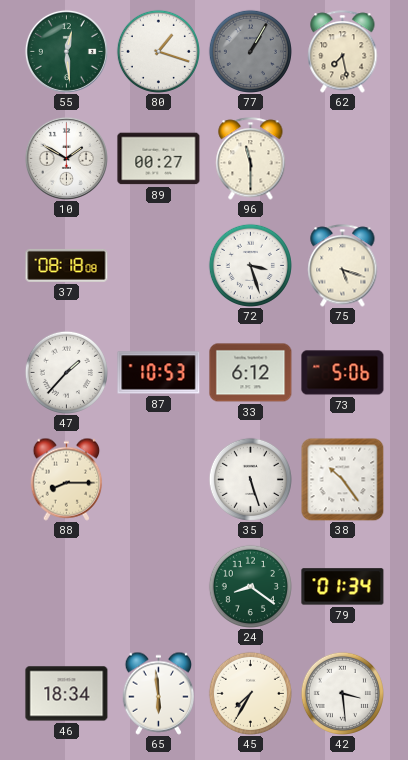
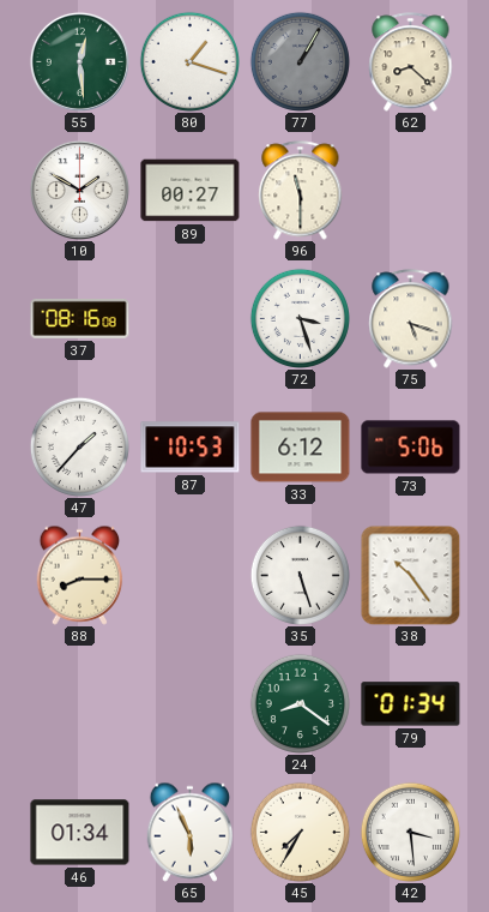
62: 7:28 -> 8:22 (411, 62)
37: 08:18 -> 08:16 (80, 318)
46: 18:34 -> 01:34 (80, 833)
65: 5:59 -> 5:56 (191, 832)
